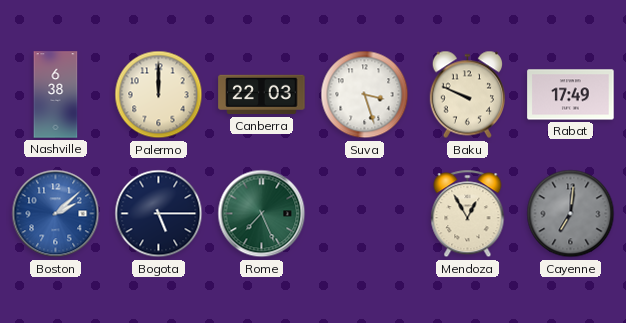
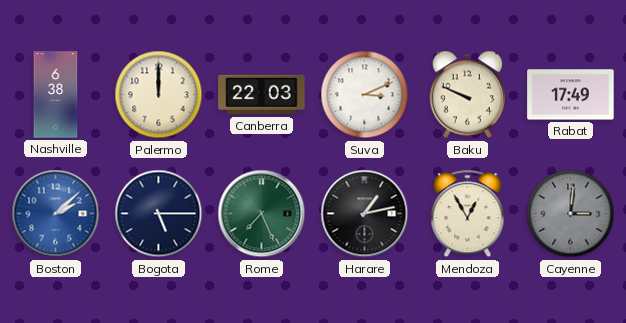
Suva: 3:27 -> 3:11 (365, 95)
Harare: none -> 1:13 (365, 214)
Cayenne: 7:01 -> 3:01 (571, 214)
